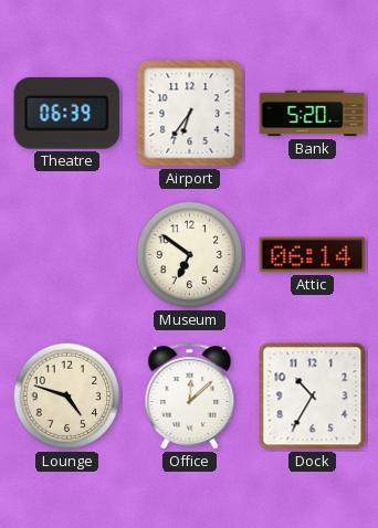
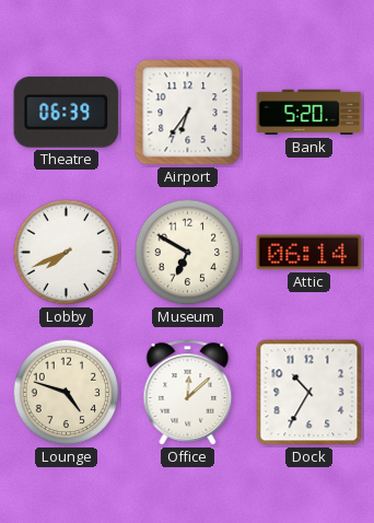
Lobby: none -> 7:41 (67, 253)
Museum: 6:51 -> 6:50 (188, 253)
